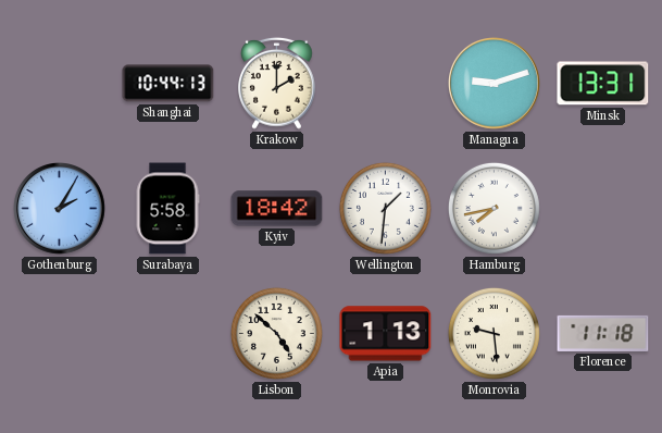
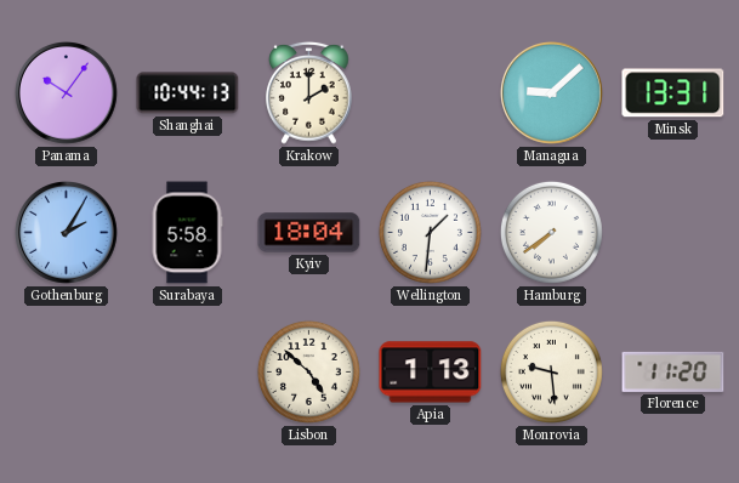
Panama: none -> 10:06 (67, 93)
Managua: 9:12 -> 9:08 (552, 93)
Kyiv: 18:42 -> 18:04 (309, 233)
Hamburg: 7:43 -> 7:39 (551, 232)
Florence: 11:18 -> 11:20 (673, 371)
